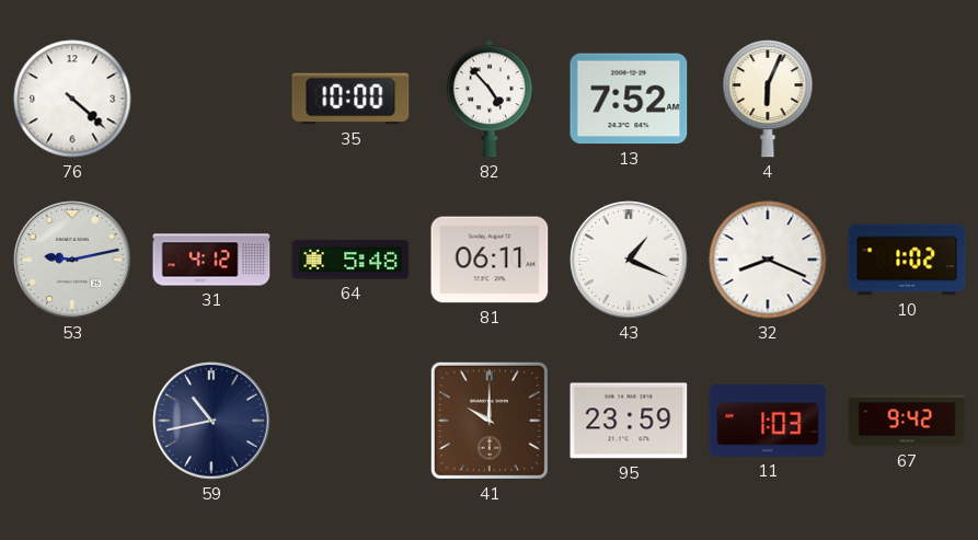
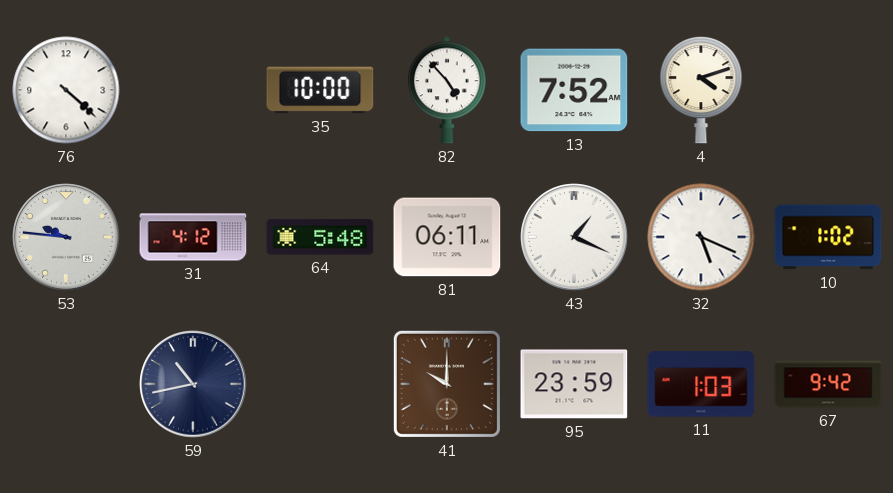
4: 6:04 -> 4:12 (701, 90)
53: 9:13 -> 9:46 (66, 237)
32: 8:19 -> 5:19 (701, 237)
